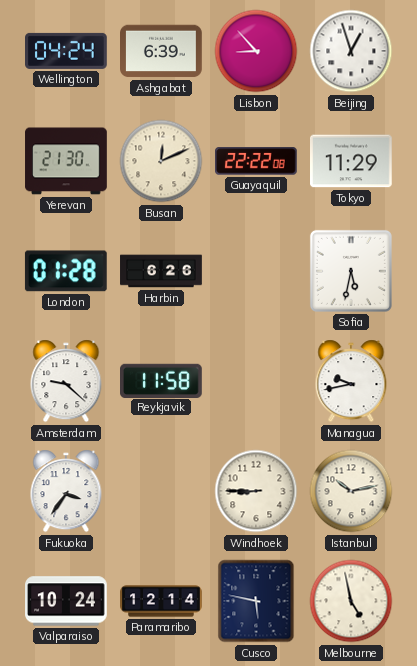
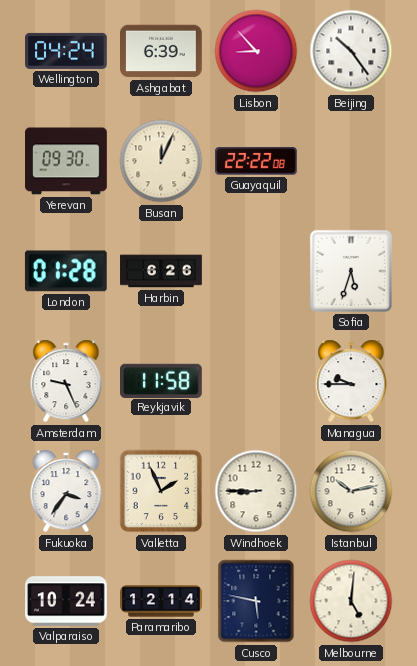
Beijing: 12:57 -> 10:24 (351, 51)
Yerevan: 21:30 -> 09:30 (66, 161)
Busan: 12:11 -> 12:04 (161, 161)
Tokyo: 11:29 -> none (352, 161)
Sofia: 5:32 -> 5:33 (351, 271)
Amsterdam: 9:22 -> 9:26 (66, 381)
Managua: 9:43 -> 9:45 (351, 381)
Valletta: none -> 1:56 (161, 491)
Melbourne: 4:58 -> 5:01 (351, 601)
